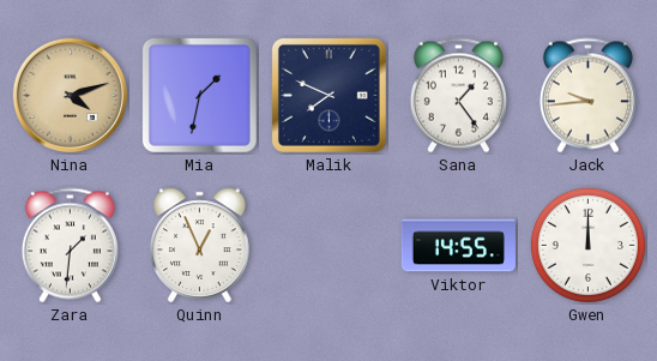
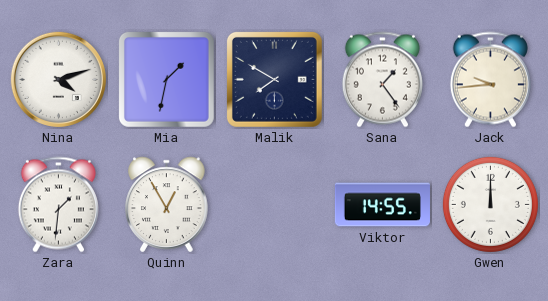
Nina dial: champagne -> white (58, 79)
Malik: 7:49 -> 7:50 (274, 79)
Quinn: 12:56 -> 12:55 (167, 205)
